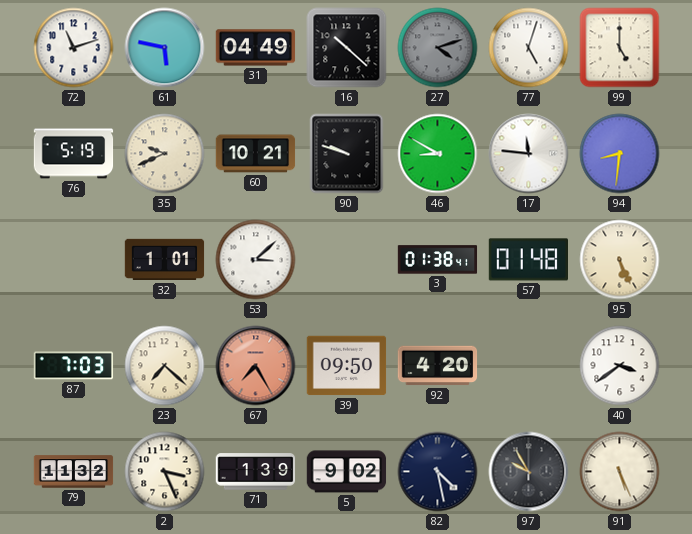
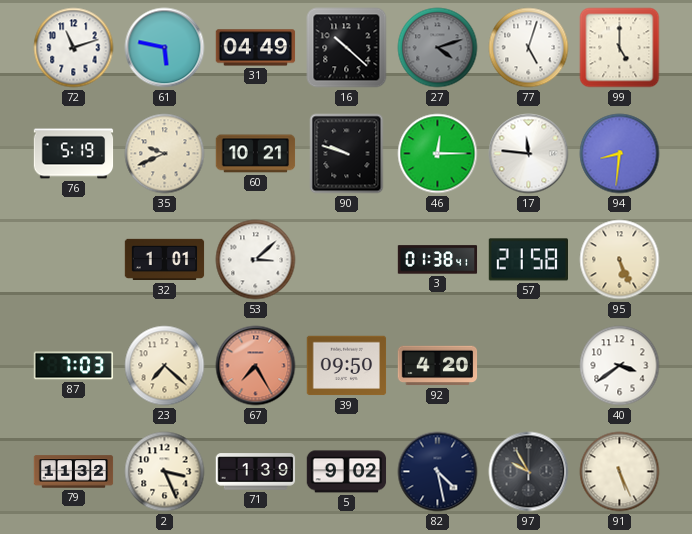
46: 8:50 -> 12:15 (438, 154)
57: 01:48 -> 21:58 (528, 260)
